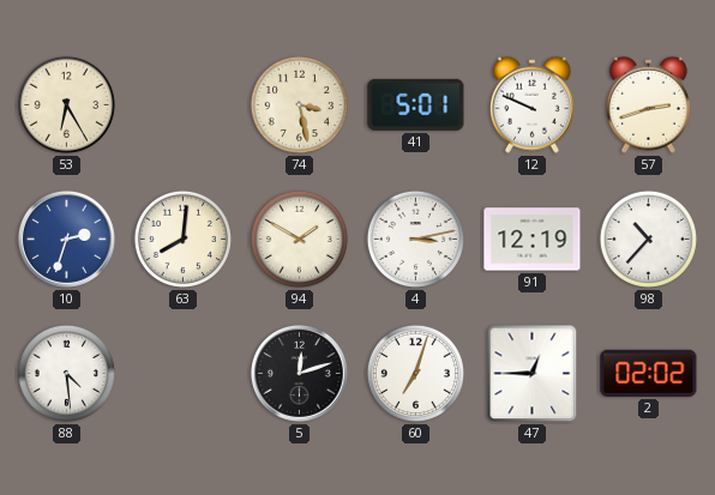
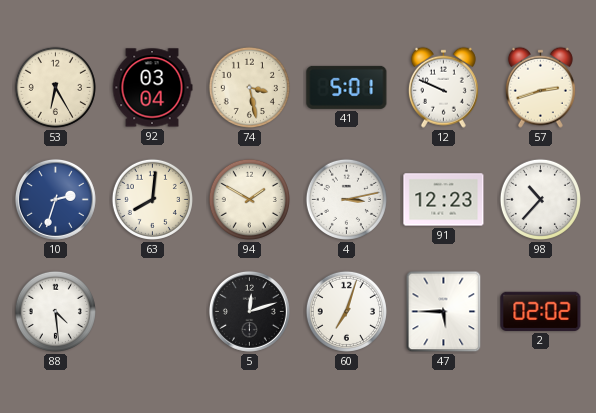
92: none -> 03:04 (152, 88)
91: 12:19 -> 12:23 (444, 200)
47: 12:45 -> 5:45 (444, 312)
